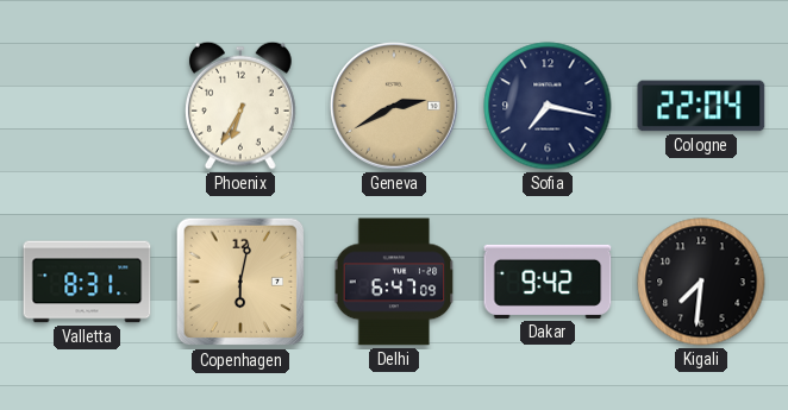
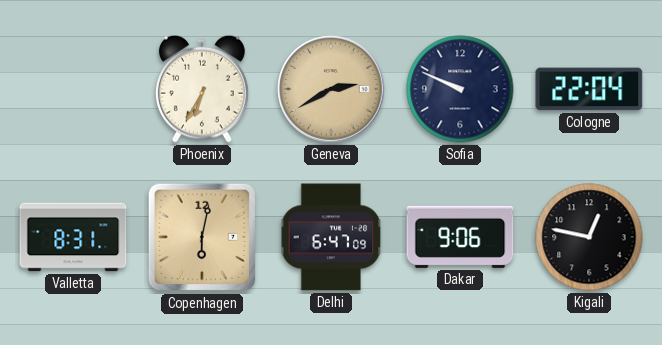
Sofia: 7:17 -> 9:49 (460, 89)
Dakar: 9:42 -> 9:06 (460, 237)
Kigali: 7:31 -> 12:47 (589, 237)
